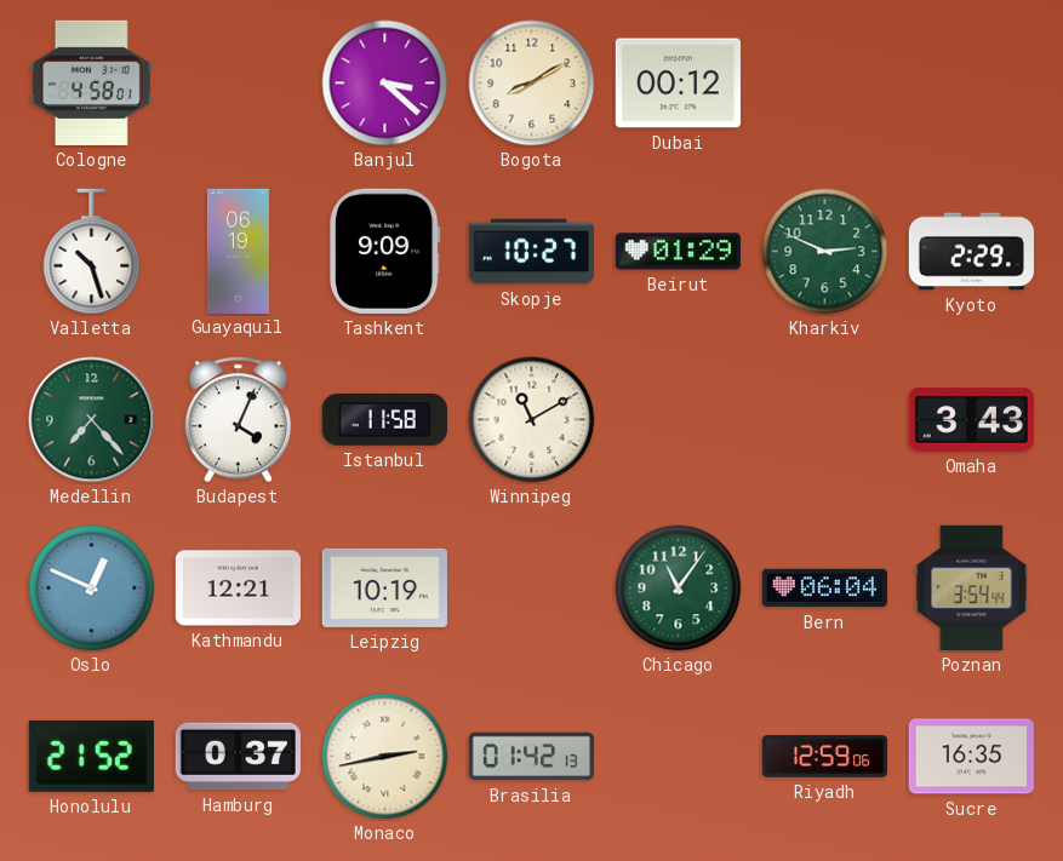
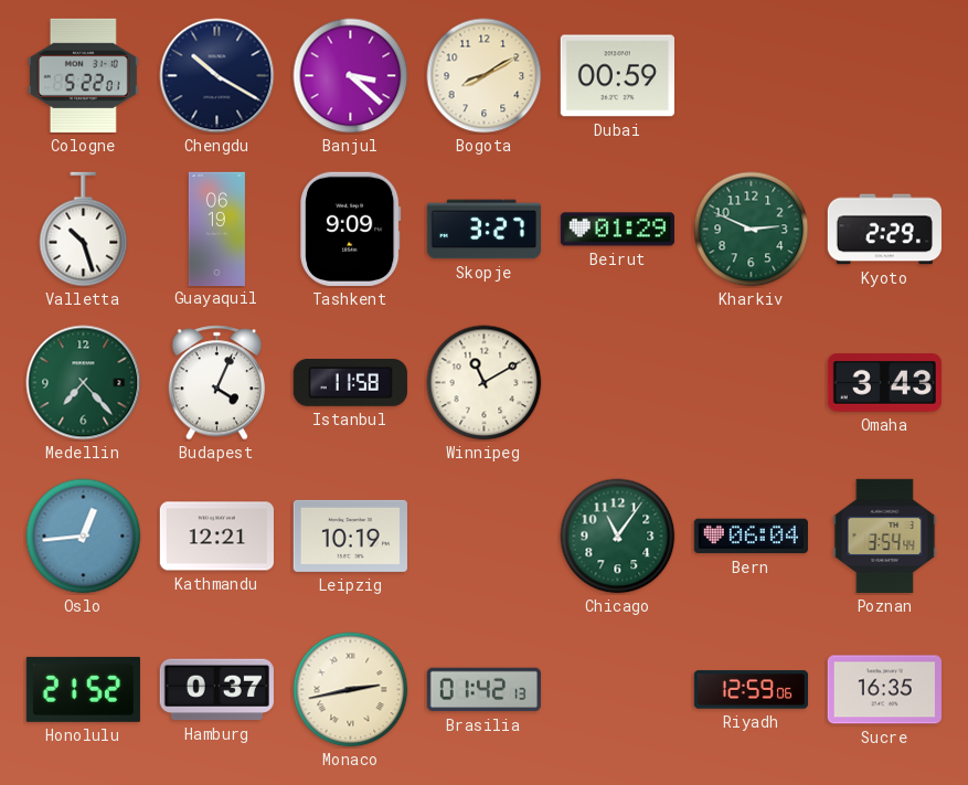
Cologne: 4:58 -> 5:22 (83, 75)
Chengdu: none -> 10:20 (217, 76)
Dubai: 00:12 -> 00:59 (617, 76)
Skopje: 10:27 -> 3:27 (483, 230)
Oslo: 12:49 -> 12:44 (84, 537)
